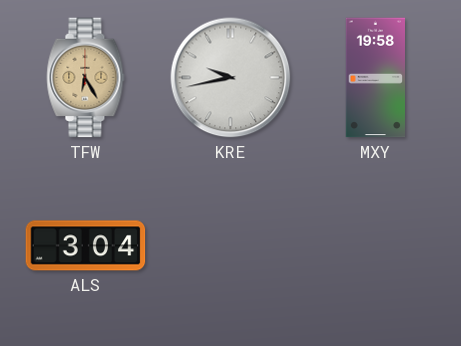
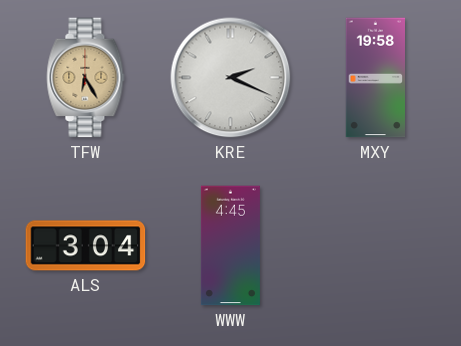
KRE: 9:43 -> 2:19 (231, 78)
WWW: none -> 4:45 (230, 246)
